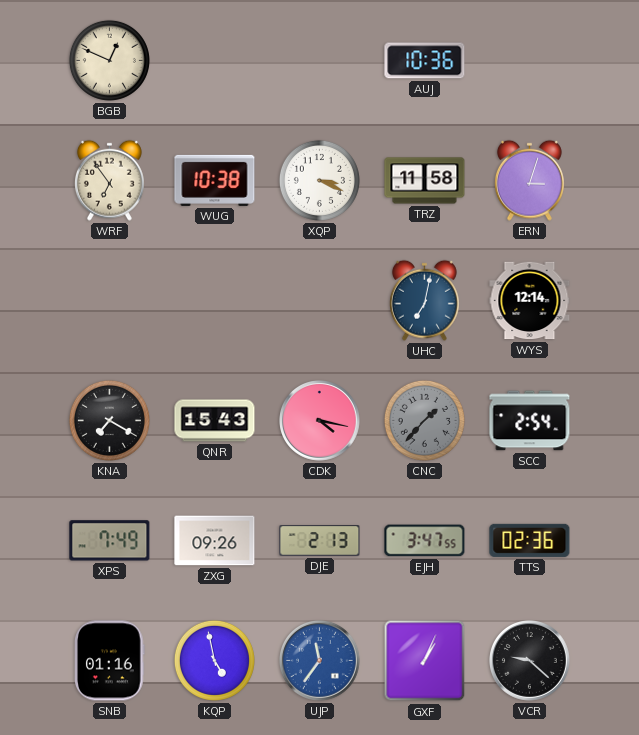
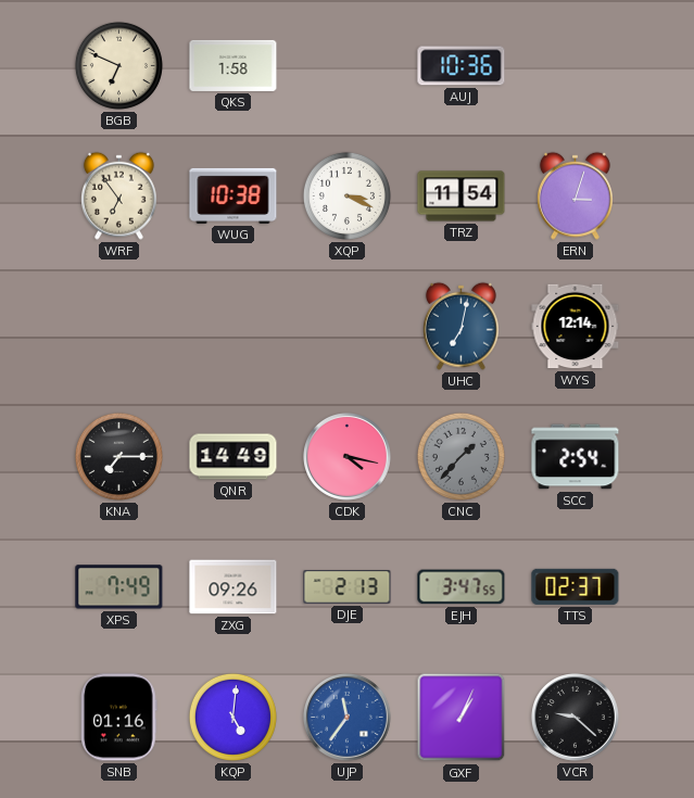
BGB: 12:49 -> 6:49 (118, 65)
QKS: none -> 1:58 (234, 65)
TRZ: 11:58 -> 11:54 (462, 197)
KNA: 7:20 -> 7:15 (118, 456)
QNR: 15:43 -> 14:49 (234, 457)
TTS: 02:36 -> 02:37 (576, 586)
KQP: 4:58 -> 5:01 (232, 717)
